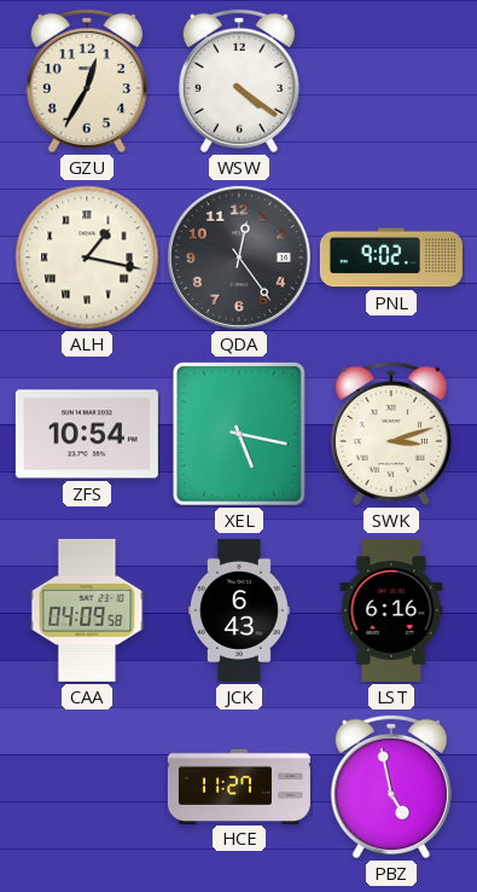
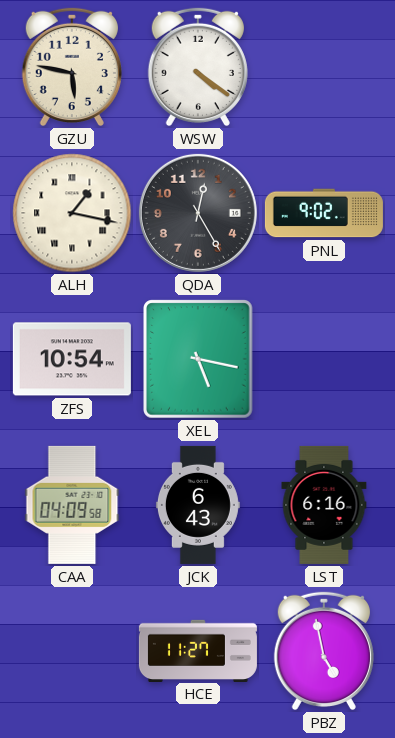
GZU: 12:35 -> 5:47 (72, 67)
QDA: 12:24 -> 12:25 (198, 213)
SWK: 3:12 -> none (391, 434)
